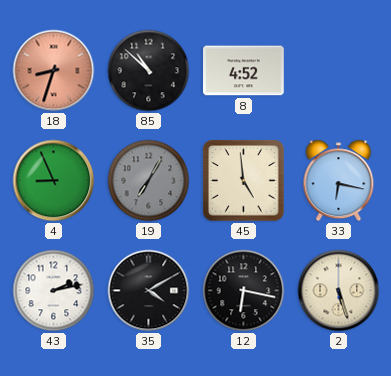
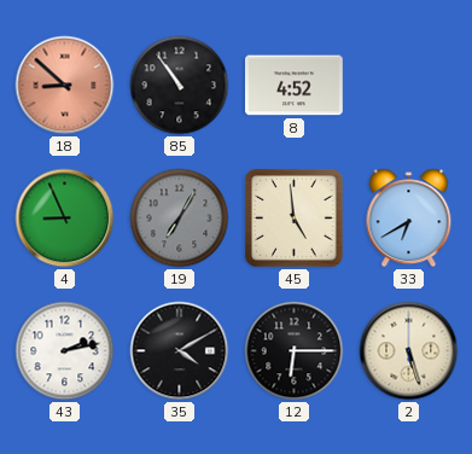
18: 8:33 -> 8:52 (65, 86)
85: 10:52 -> 10:54 (180, 86)
33: 6:17 -> 6:40 (409, 219)
12: 6:17 -> 6:15 (295, 351)
